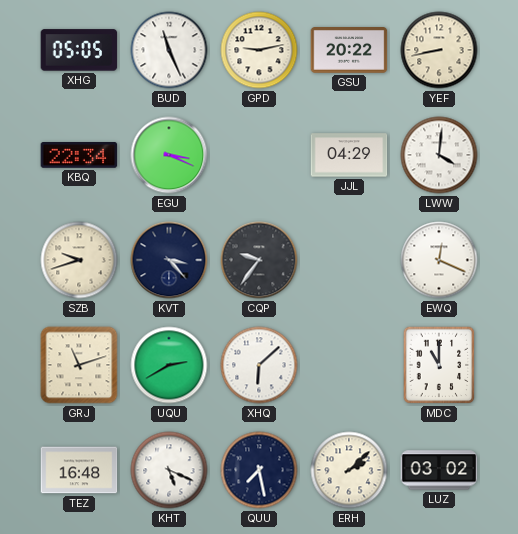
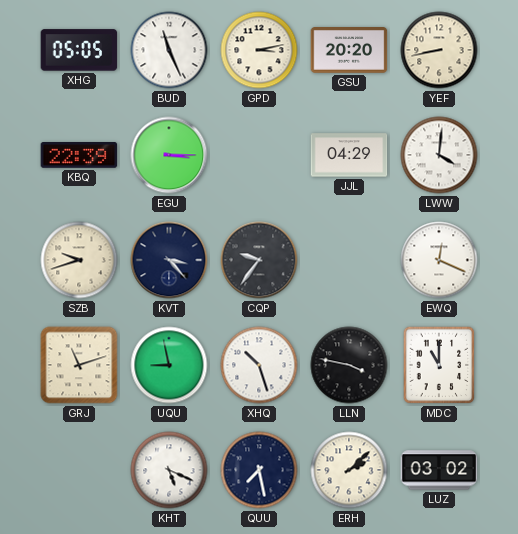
GPD: 9:13 -> 3:13 (259, 50)
GSU: 20:22 -> 20:20 (349, 51)
KBQ: 22:34 -> 22:39 (79, 155)
EGU: 3:19 -> 3:15 (169, 155)
UQU: 2:40 -> 8:58 (169, 365)
XHQ: 6:08 -> 10:27 (259, 365)
LLN: none -> 3:47 (349, 365)
TEZ: 16:48 -> none (79, 470)
